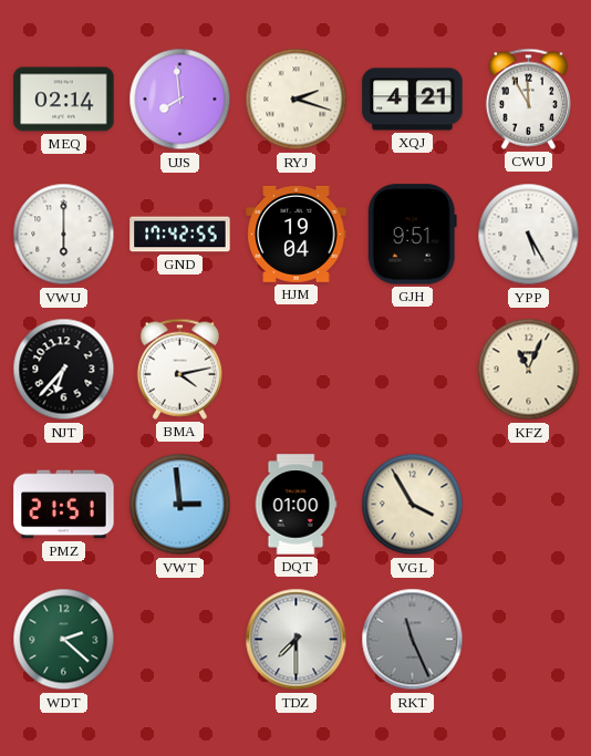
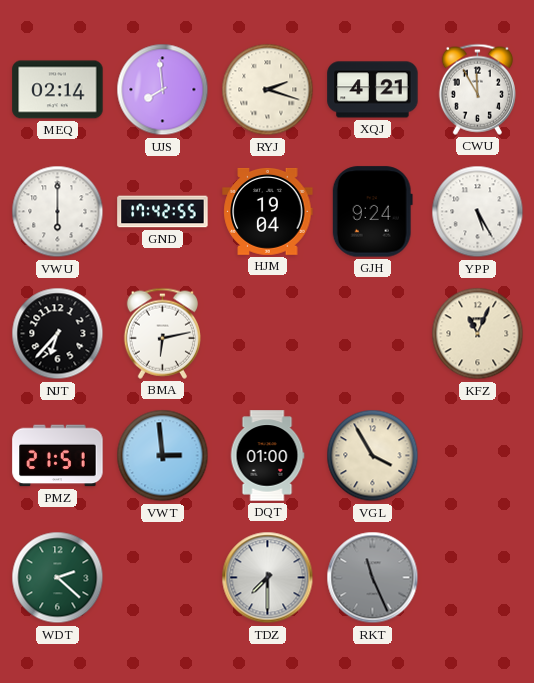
GJH: 9:51 -> 9:24 (372, 212)
BMA: 4:13 -> 6:13 (162, 333)
